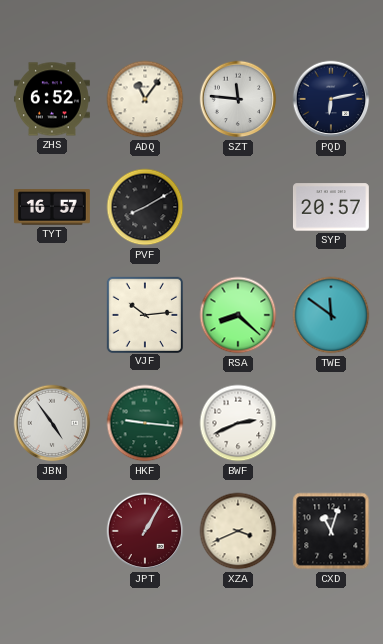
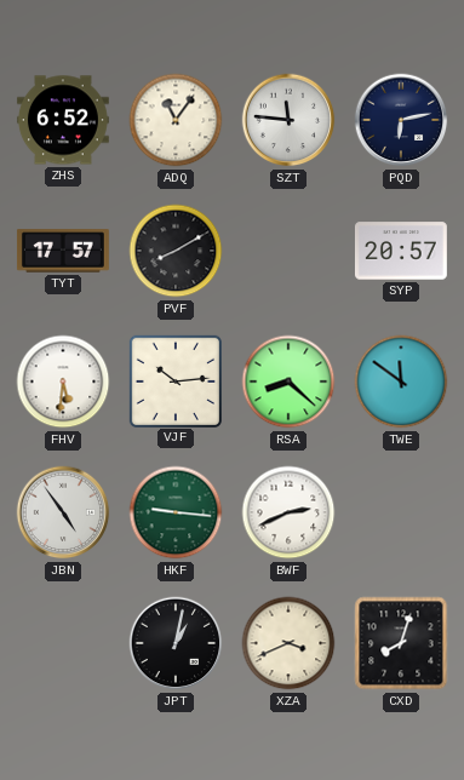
TYT: 16:57 -> 17:57 (63, 251)
FHV: none -> 5:31 (63, 382)
JPT: 1:05 -> 1:02 (176, 643)
JPT dial: burgundy -> black (176, 643)
CXD: 11:03 -> 8:03 (401, 643)
